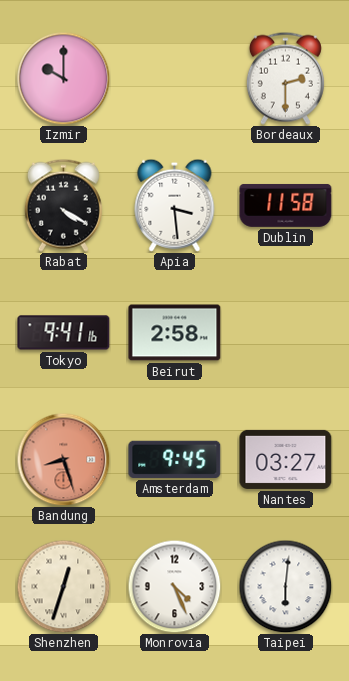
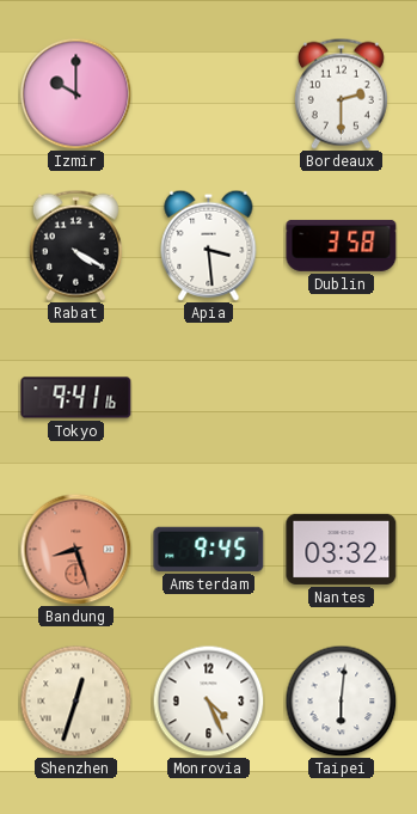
Dublin: 11:58 -> 3:58 (342, 245)
Beirut: 2:58 -> none (175, 333)
Nantes: 03:27 -> 03:32 (342, 549)
